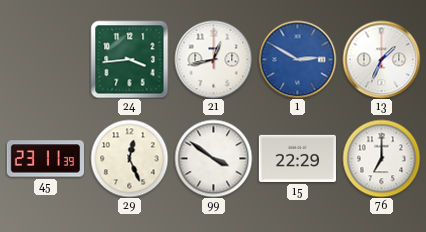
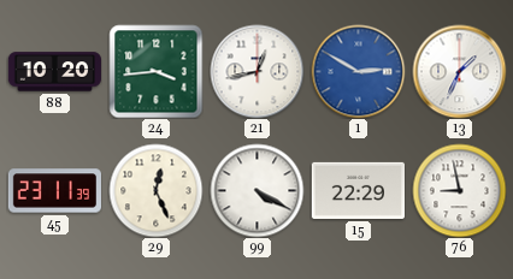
88: none -> 10:20 (54, 72)
99: 3:51 -> 4:20 (256, 190)
76: 7:00 -> 8:58 (459, 190)
